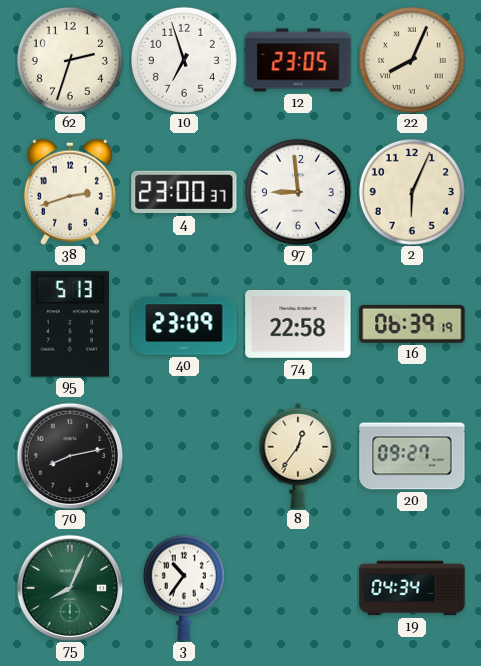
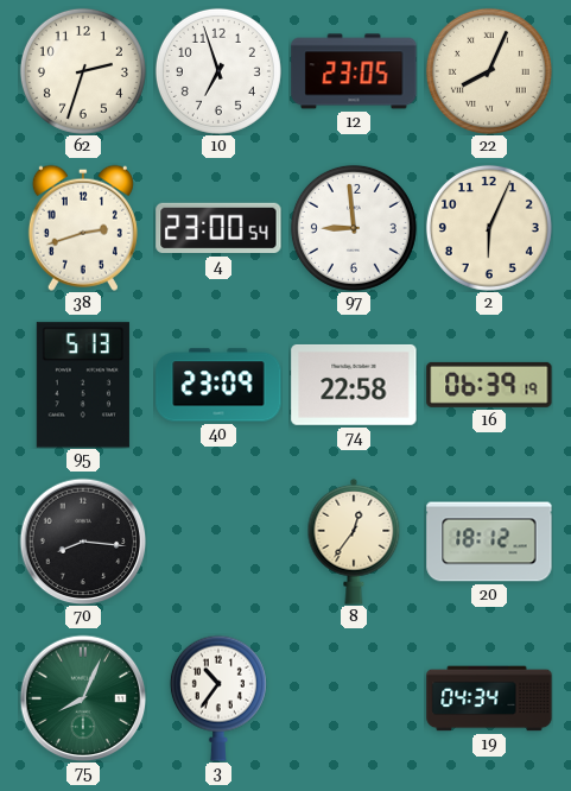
4: 23:00:37 -> 23:00:54 (218, 228)
70: 8:13 -> 8:16 (83, 542)
20: 09:27 -> 18:12 (489, 542)
